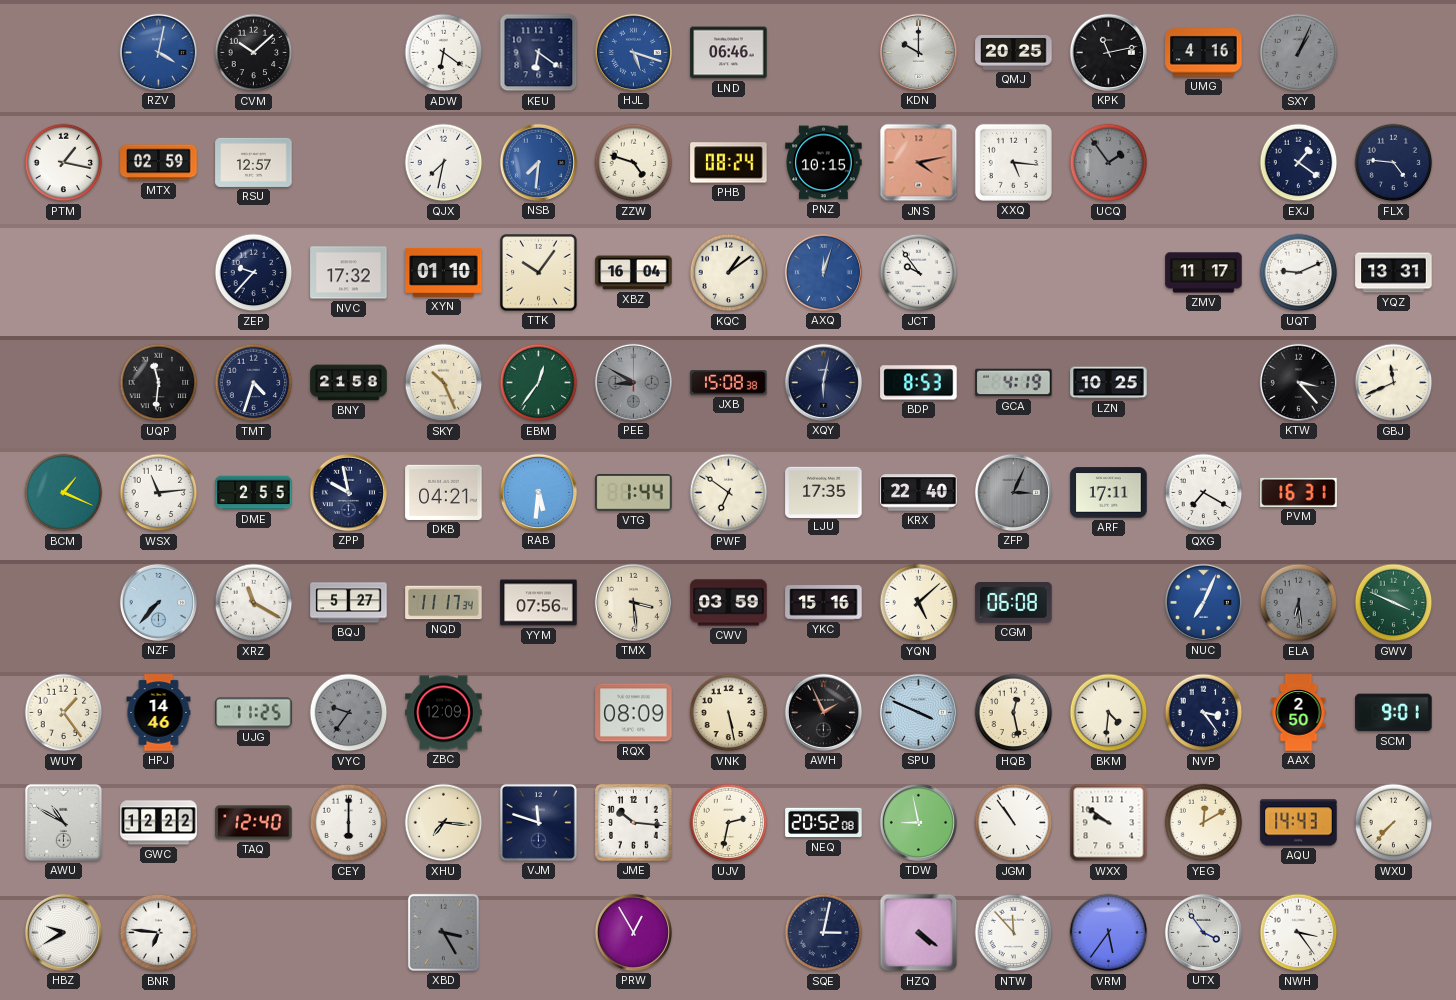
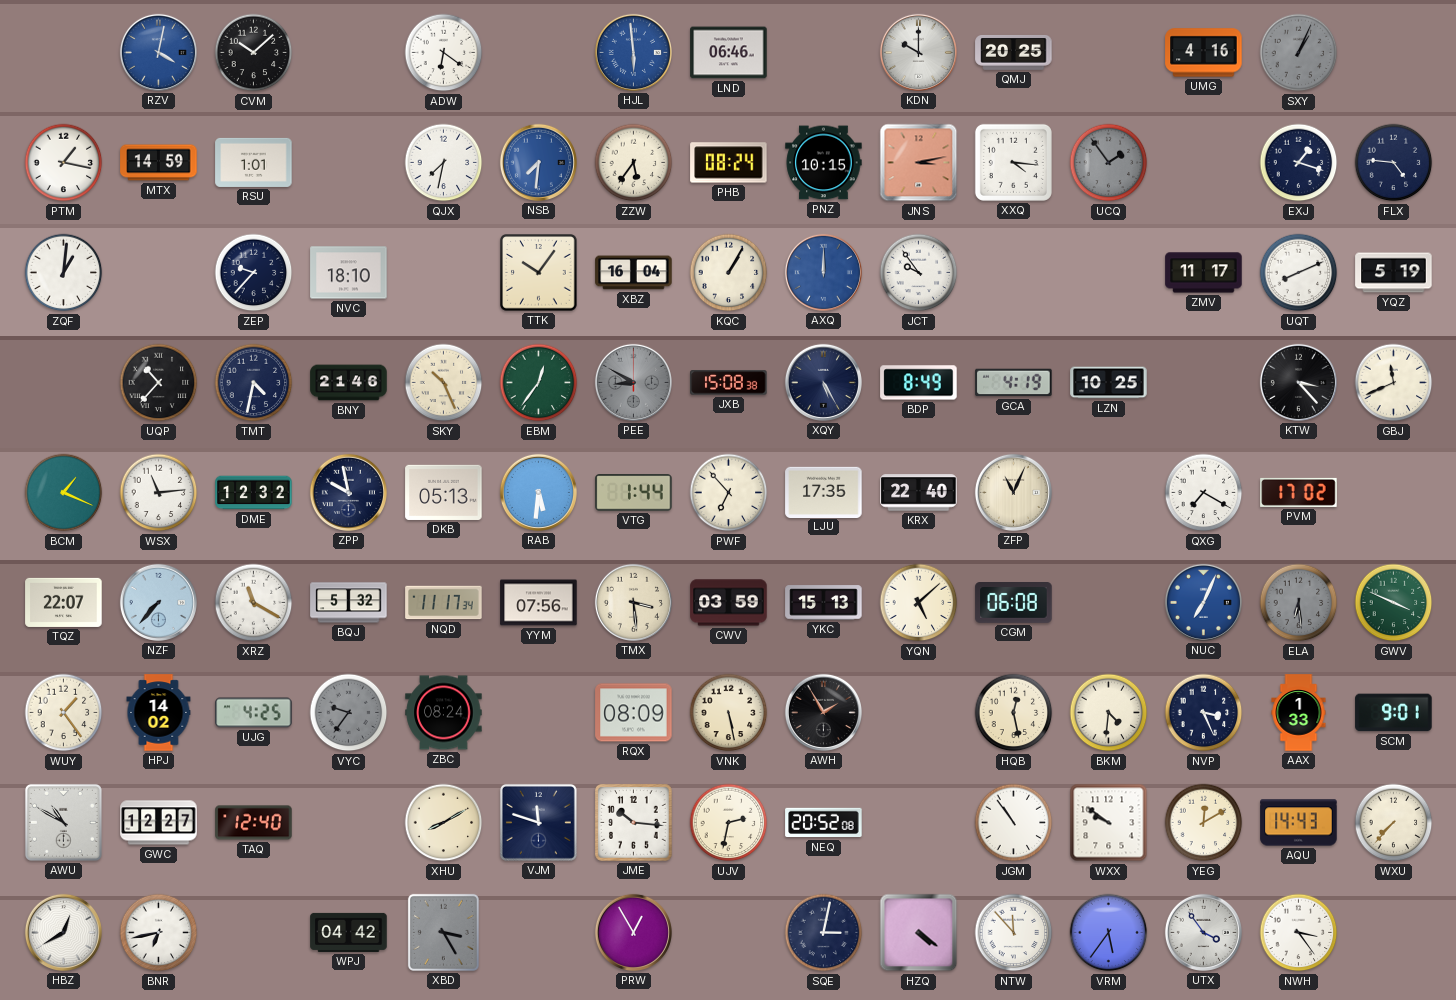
KEU: 6:21 -> none (539, 53)
HJL: 5:18 -> 5:59 (633, 52)
KPK: 11:13 -> none (1108, 52)
MTX: 02:59 -> 14:59 (159, 163)
RSU: 12:57 -> 1:01 (254, 162)
ZZW: 4:48 -> 5:36 (634, 163)
JNS: 4:13 -> 3:13 (919, 163)
XXQ: 5:16 -> 4:16 (1013, 162)
EXJ: 1:21 -> 1:18 (1299, 163)
ZQF: none -> 1:01 (64, 273)
NVC: 17:32 -> 18:10 (349, 273)
XYN: 01:10 -> none (444, 272)
KQC: 1:09 -> 1:05 (729, 273)
AXQ: 12:03 -> 12:00 (823, 272)
UQT: 9:11 -> 8:11 (1299, 273)
YQZ: 13:31 -> 5:19 (1394, 273)
UQP: 11:31 -> 10:37 (159, 383)
TMT: 4:33 -> 4:32 (254, 383)
BNY: 21:58 -> 21:46 (349, 383)
XQY: 6:02 -> 5:25 (823, 382)
BDP: 8:53 -> 8:49 (919, 383)
DME: 2:55 -> 12:32 (254, 493)
DKB: 04:21 -> 05:13 (444, 492)
PWF: 6:51 -> 6:53 (729, 493)
ZFP: 3:04 -> 11:04 (1013, 492)
ZFP dial: grey -> cream (1013, 492)
ARF: 17:11 -> none (1109, 493)
PVM: 16:31 -> 17:02 (1299, 492)
TQZ: none -> 22:07 (64, 602)
BQJ: 5:27 -> 5:32 (349, 603)
YKC: 15:16 -> 15:13 (824, 603)
HPJ: 14:46 -> 14:02 (159, 713)
UJG: 11:25 -> 4:25 (254, 713)
ZBC: 12:09 -> 08:24 (444, 713)
AWH: 1:56 -> 1:55 (823, 712)
SPU: 3:49 -> none (918, 712)
NVP: 3:24 -> 3:26 (1204, 713)
AAX: 2:50 -> 1:33 (1299, 713)
GWC: 12:22 -> 12:27 (159, 823)
CEY: 6:00 -> none (349, 823)
XHU: 7:16 -> 8:10 (444, 823)
TDW: 8:58 -> none (918, 822)
HBZ: 9:40 -> 12:40 (63, 932)
BNR: 6:46 -> 6:43 (159, 933)
WPJ: none -> 04:42 (349, 932)
